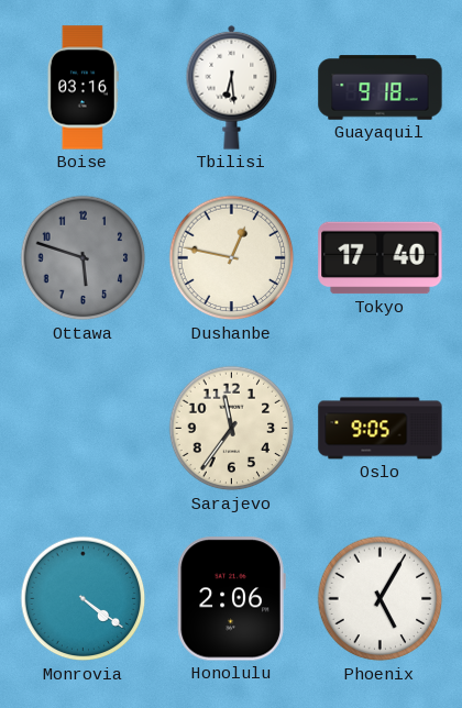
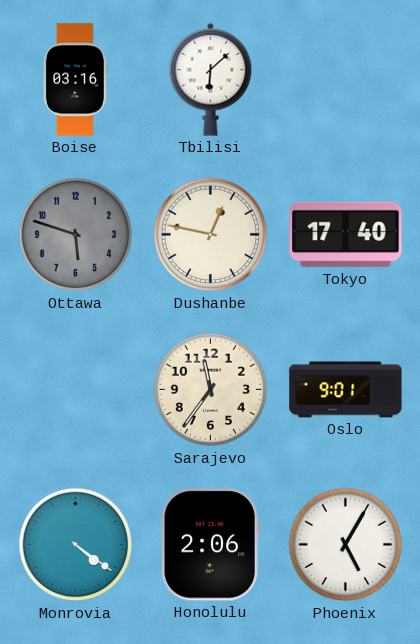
Tbilisi: 6:29 -> 6:08 (211, 79)
Guayaquil: 9:18 -> none (381, 88)
Oslo: 9:05 -> 9:01 (346, 390)
